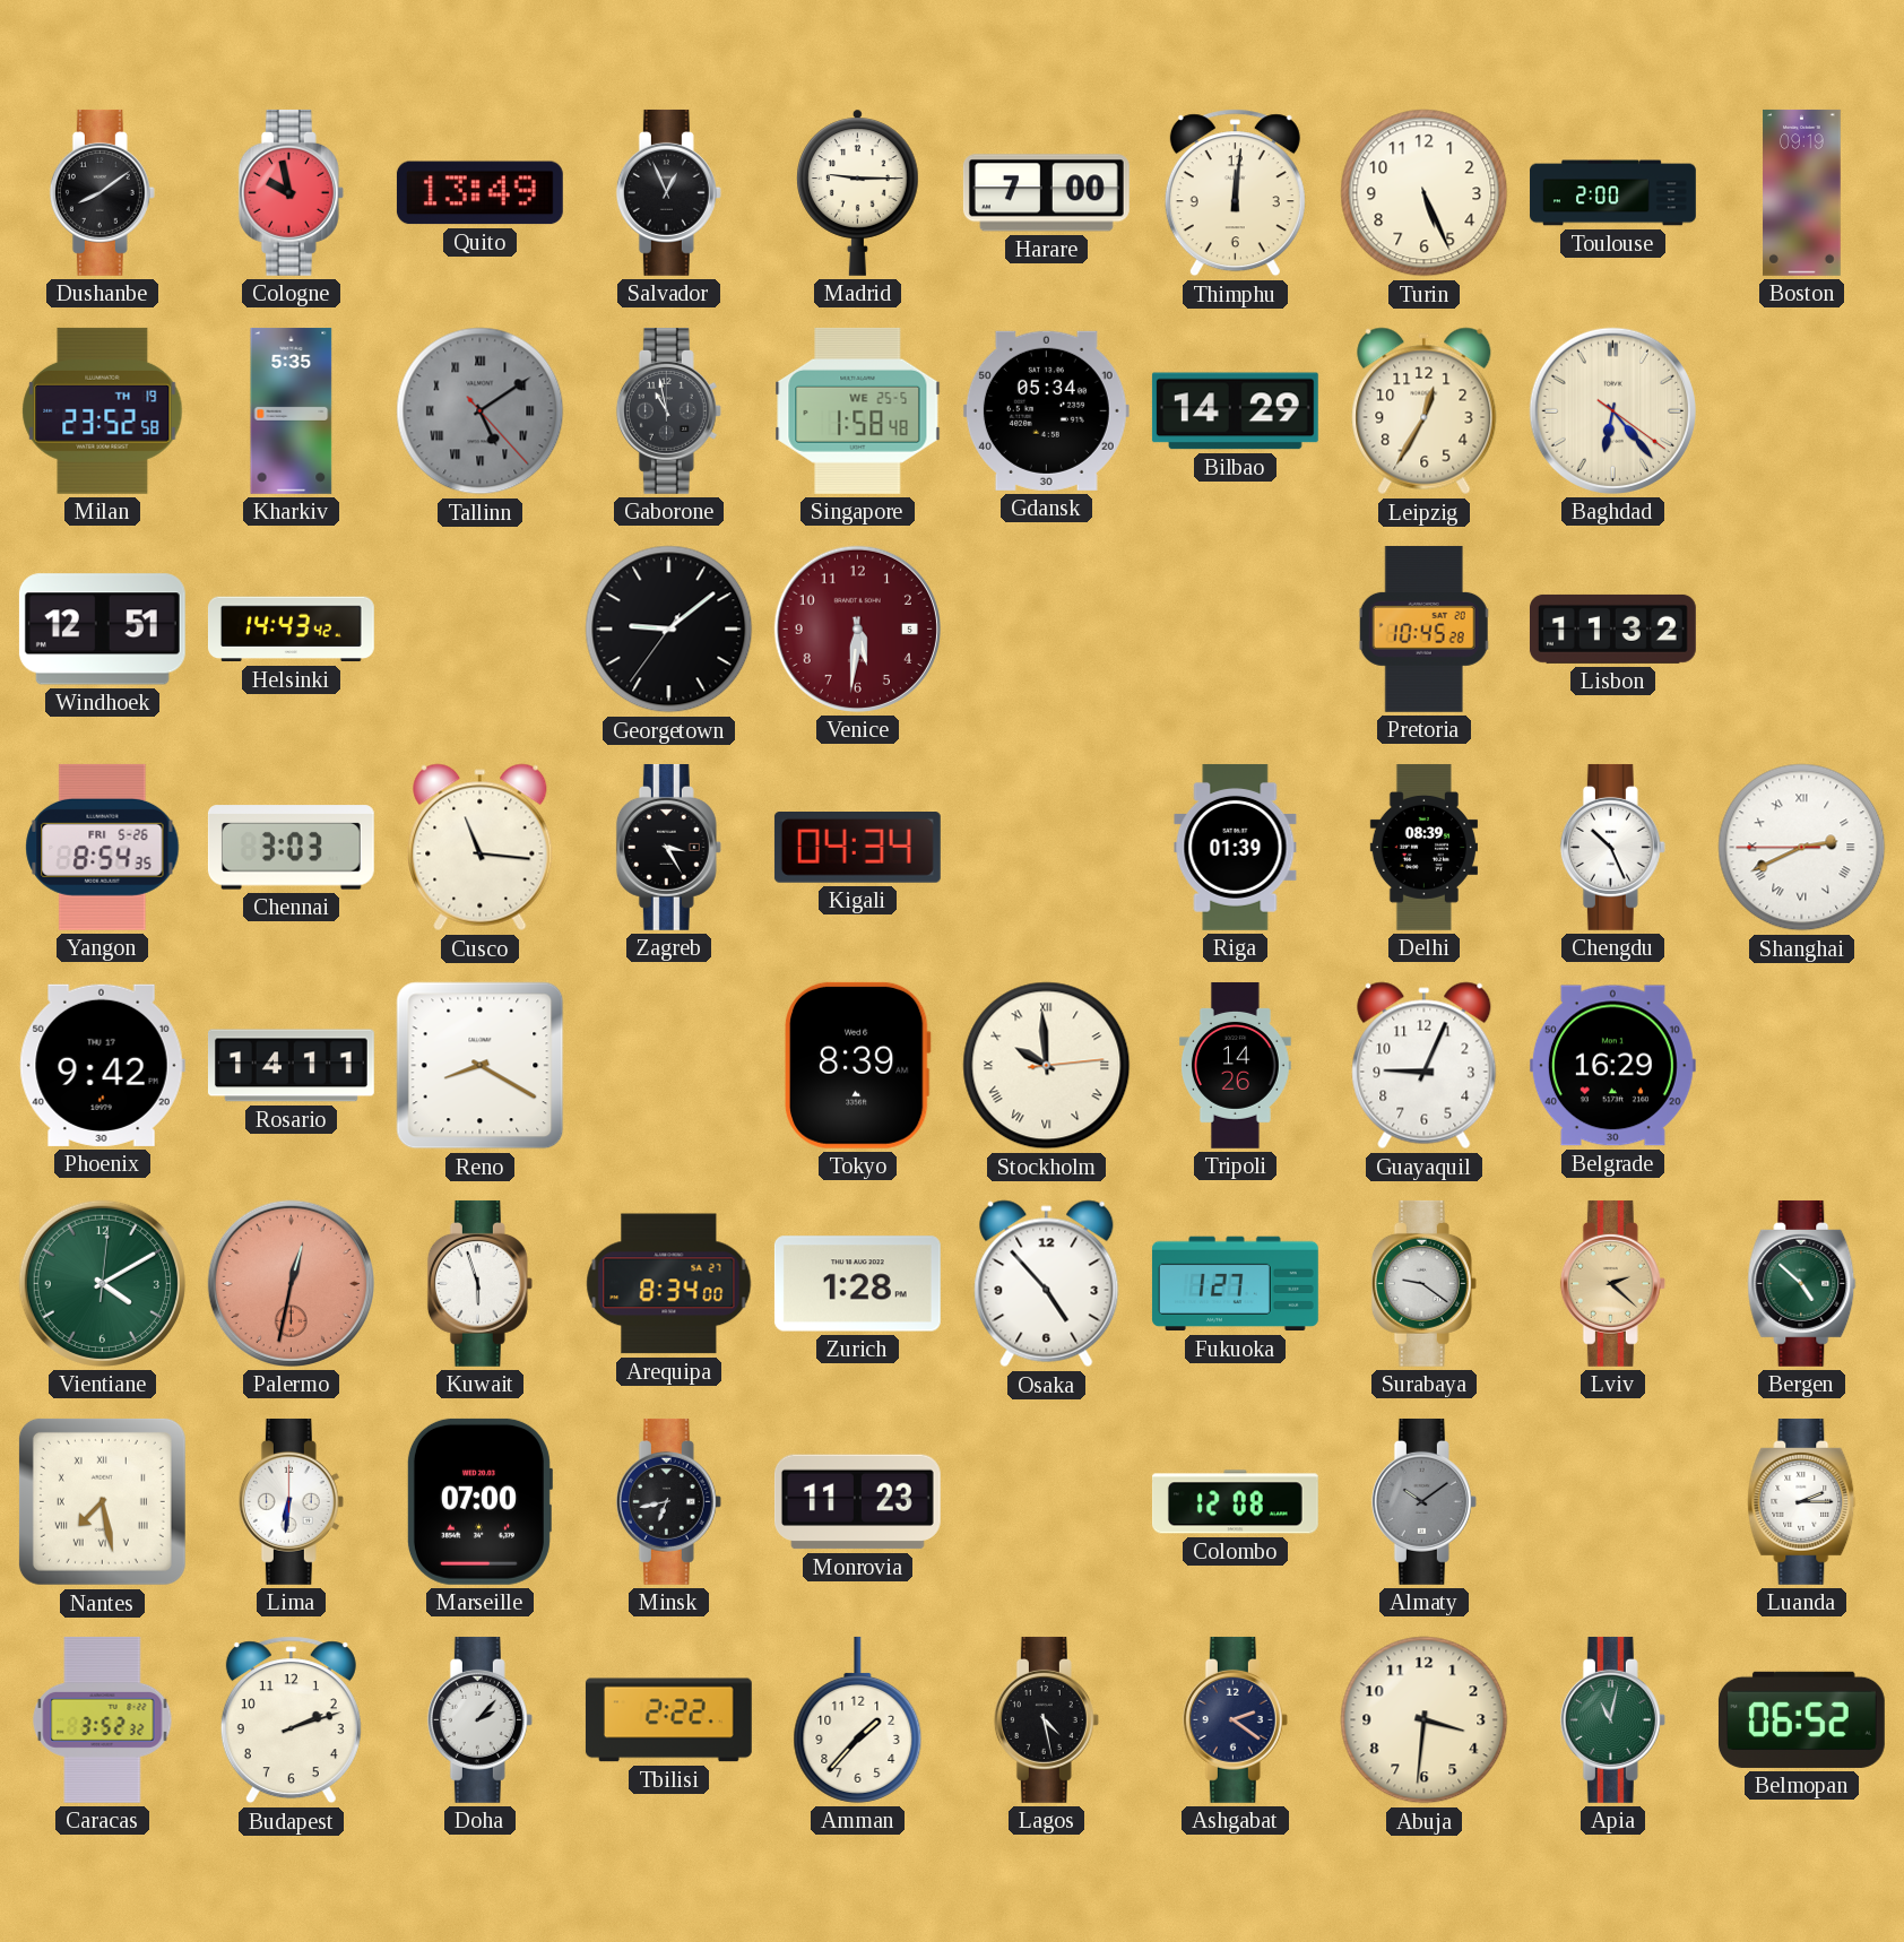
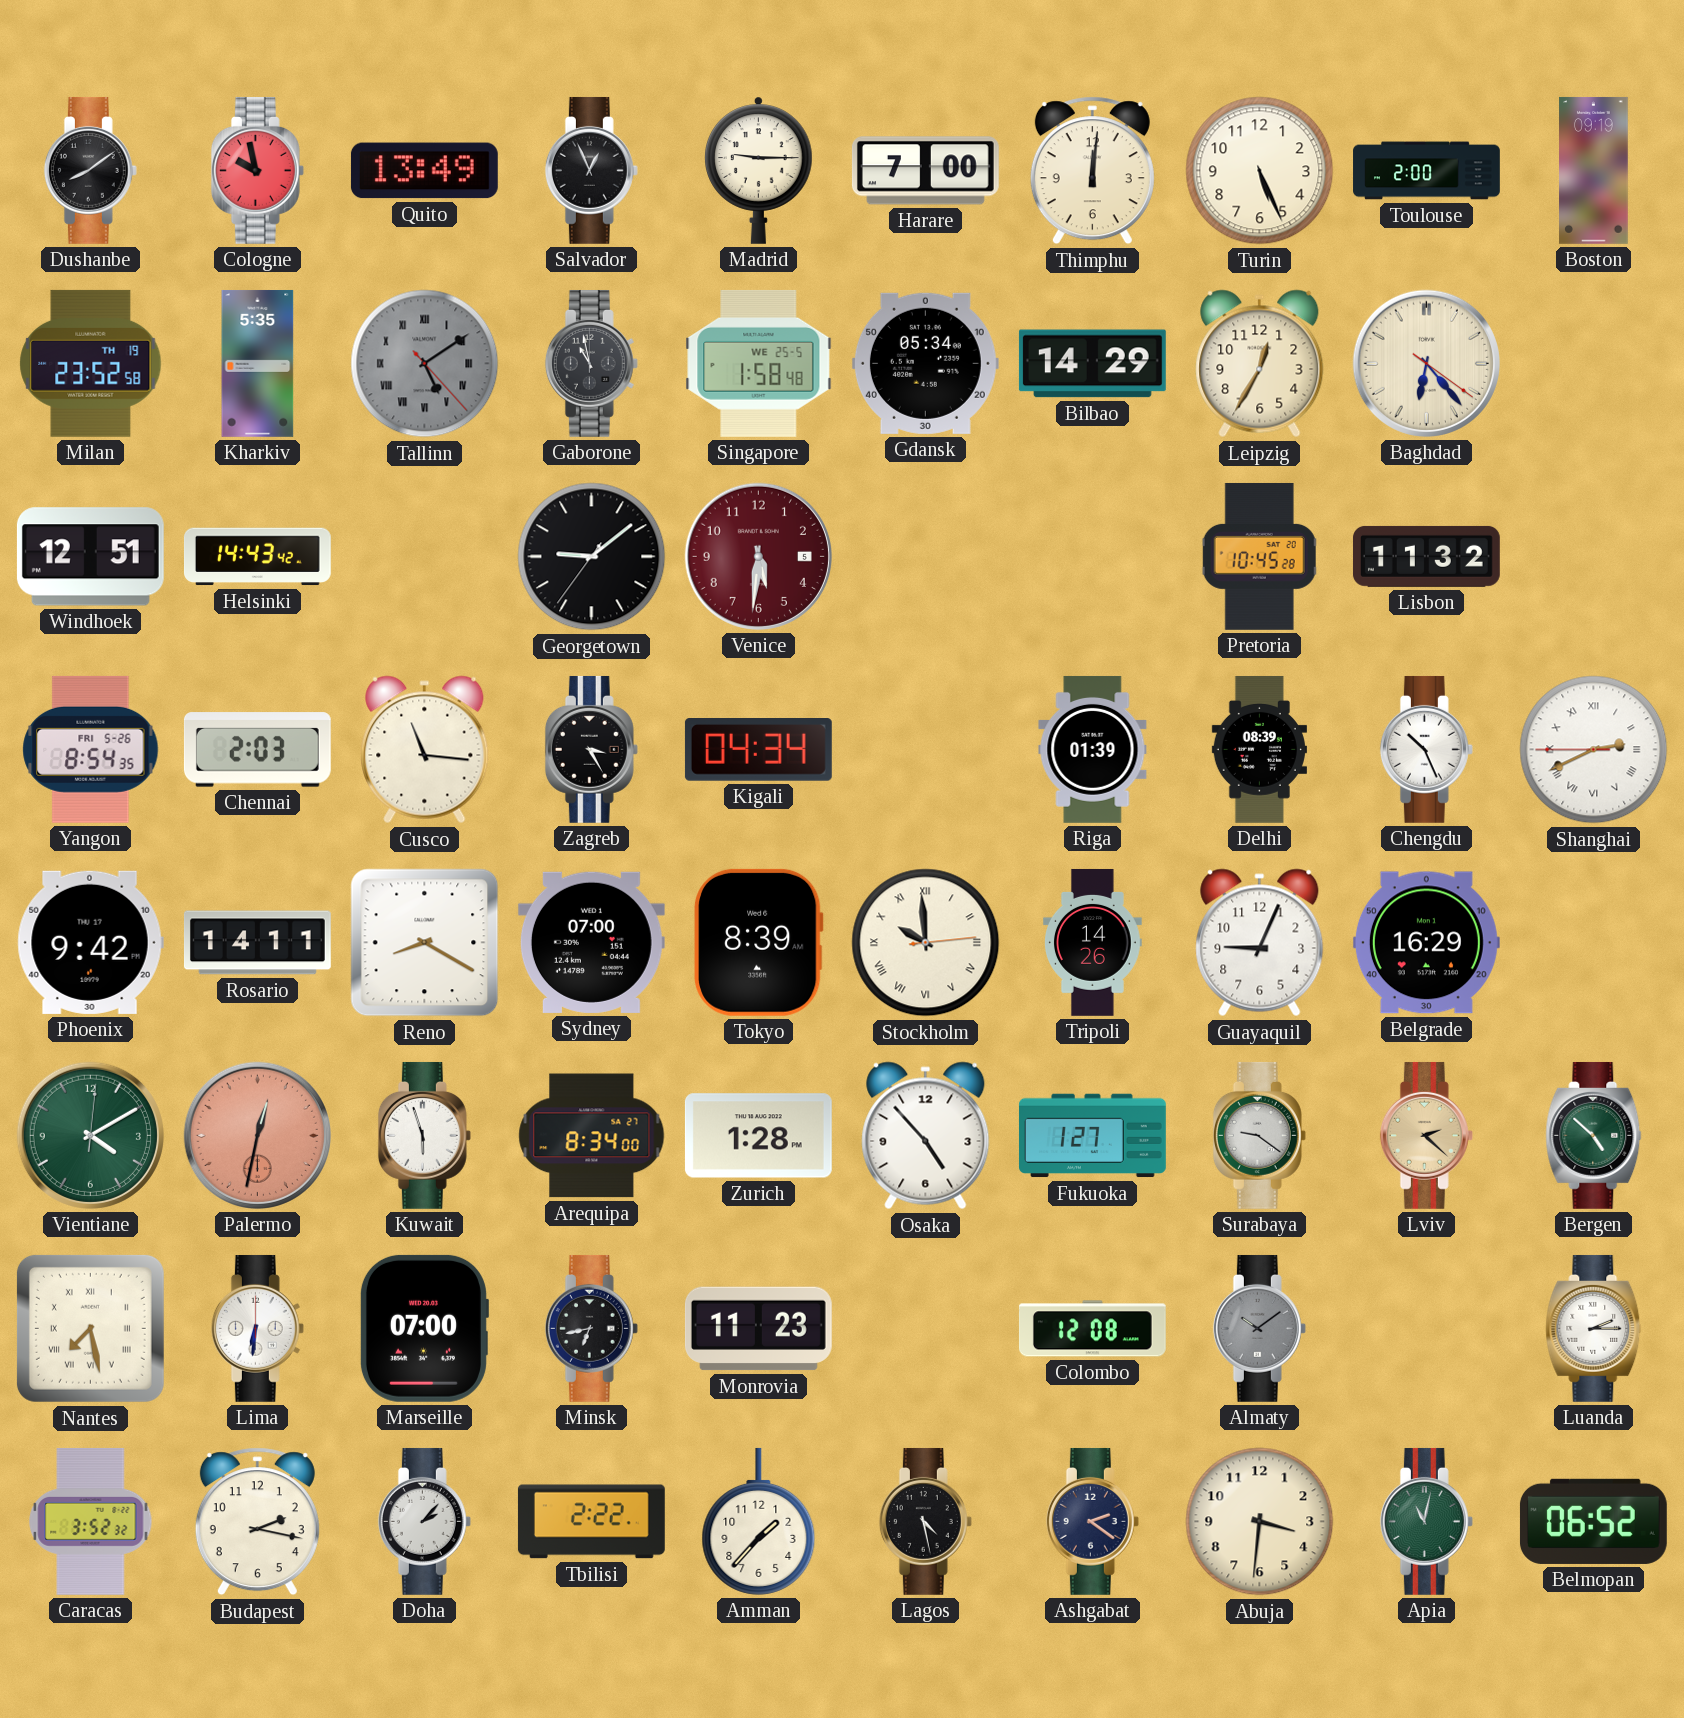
Chennai: 3:03 -> 2:03 (257, 750)
Sydney: none -> 07:00 (591, 942)
Budapest: 2:12 -> 2:17 (257, 1522)
